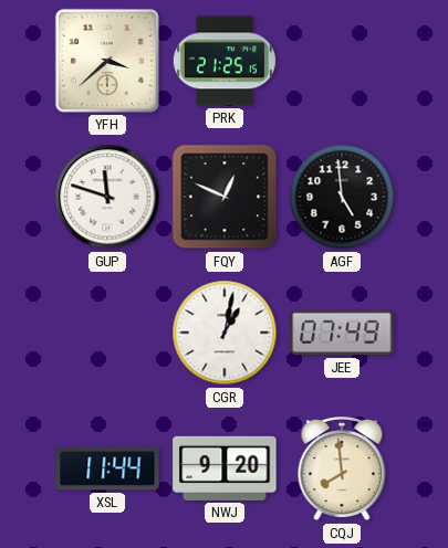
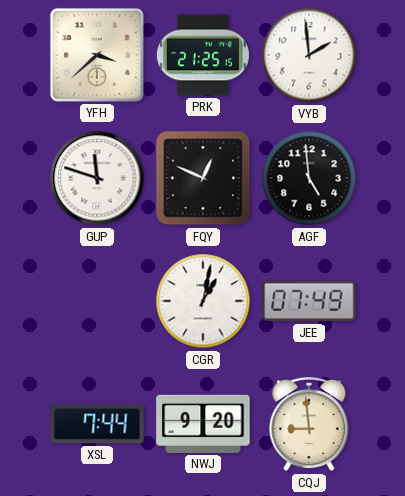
VYB: none -> 1:59 (309, 55)
XSL: 11:44 -> 7:44 (97, 424)
CQJ: 7:59 -> 8:59 (309, 425)
